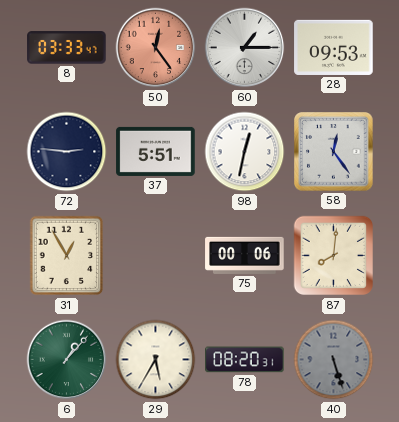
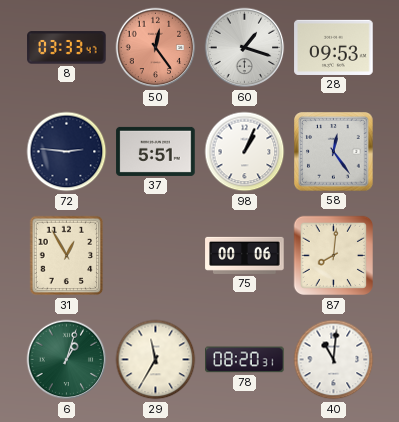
60: 1:15 -> 1:18 (245, 48)
98: 12:32 -> 1:04 (245, 152)
6: 1:07 -> 1:03 (67, 360)
29: 5:35 -> 11:35 (156, 360)
40: 5:27 -> 11:01 (334, 360)
40 dial: grey -> white (334, 360)
